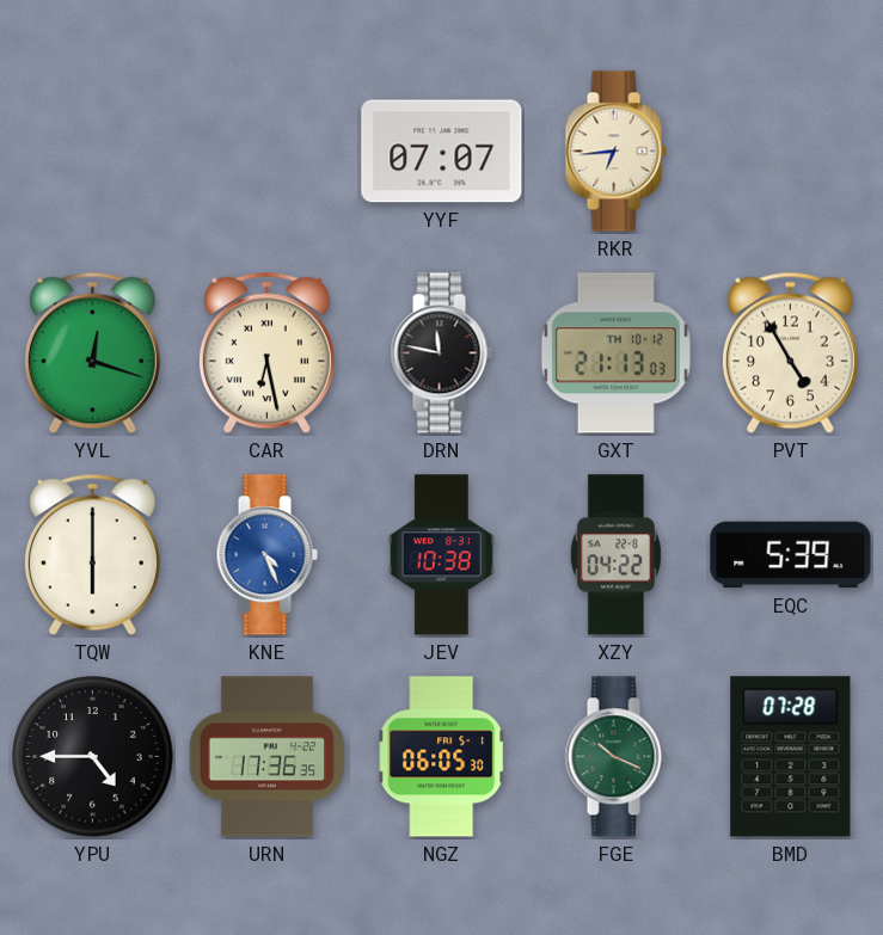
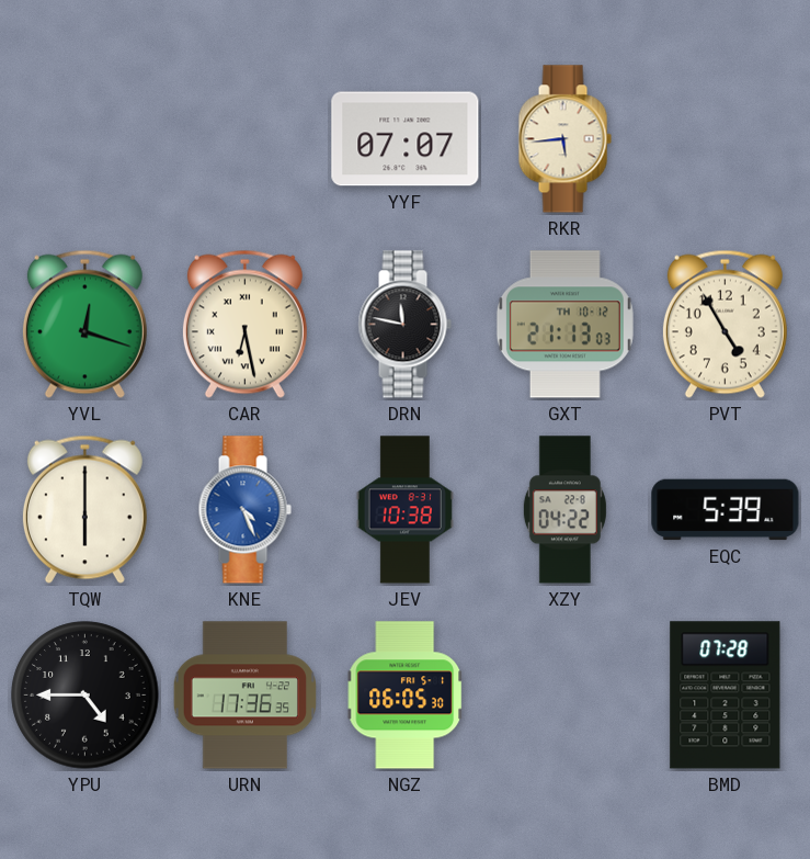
RKR: 6:44 -> 5:44 (564, 139)
FGE: 10:19 -> none (615, 757)
